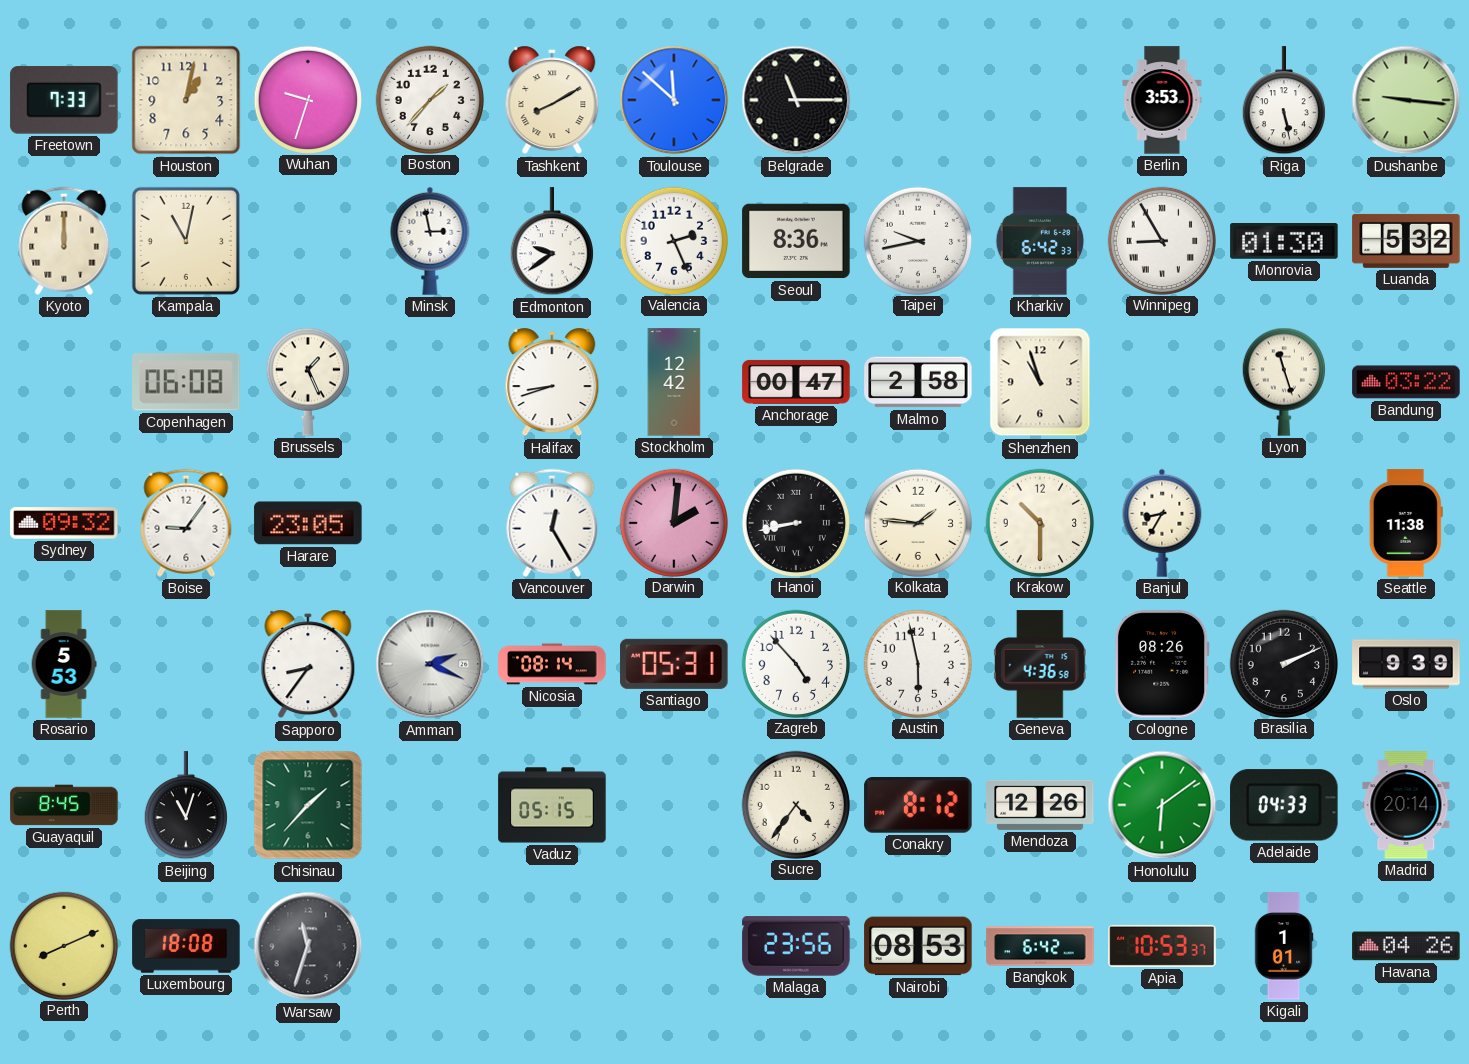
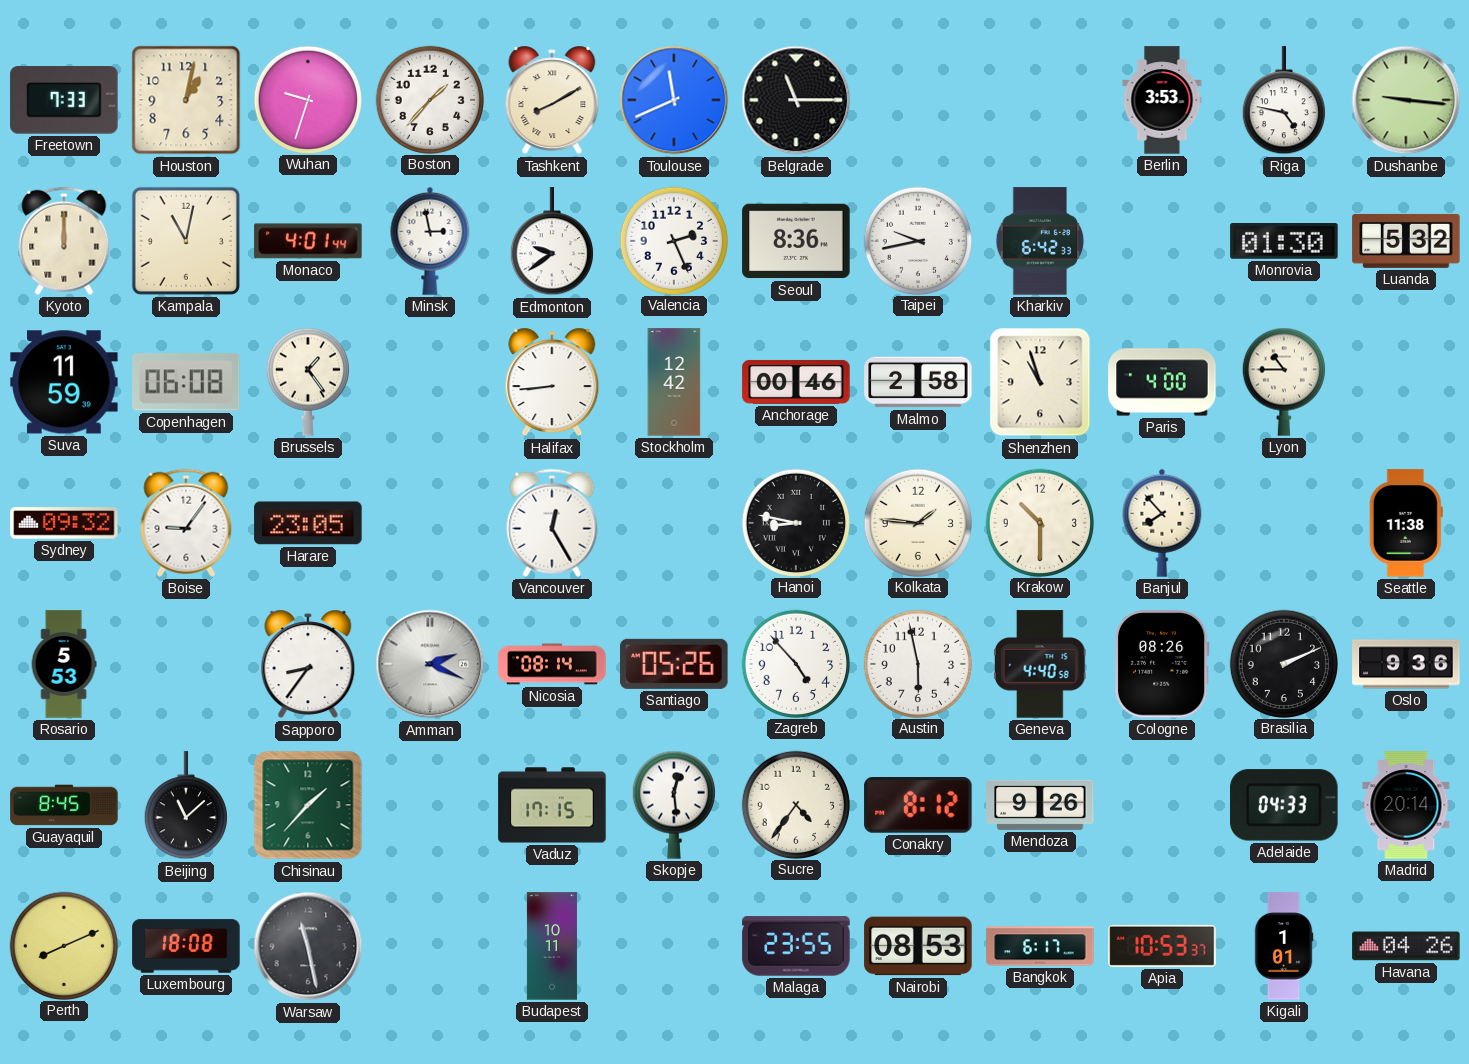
Toulouse: 11:52 -> 11:41 (674, 100)
Riga: 5:28 -> 4:47 (1283, 101)
Monaco: none -> 4:01 (308, 241)
Winnipeg: 8:55 -> none (1161, 240)
Suva: none -> 11:59 (64, 382)
Brussels: 1:26 -> 1:24 (307, 382)
Halifax: 8:42 -> 8:44 (552, 382)
Anchorage: 00:47 -> 00:46 (796, 382)
Paris: none -> 4:00 (1162, 382)
Lyon: 11:27 -> 10:45 (1283, 382)
Bandung: 03:22 -> none (1406, 382)
Darwin: 2:01 -> none (673, 522)
Hanoi: 8:43 -> 8:47 (795, 522)
Banjul: 8:35 -> 7:53 (1162, 523)
Santiago: 05:31 -> 05:26 (674, 664)
Geneva: 4:36 -> 4:40 (1041, 664)
Oslo: 9:39 -> 9:36 (1406, 664)
Beijing: 11:03 -> 11:08 (185, 806)
Vaduz: 05:15 -> 17:15 (552, 805)
Skopje: none -> 12:29 (673, 805)
Mendoza: 12:26 -> 9:26 (1040, 805)
Honolulu: 6:09 -> none (1162, 805)
Warsaw: 11:33 -> 11:28 (308, 946)
Budapest: none -> 10:11 (552, 946)
Malaga: 23:56 -> 23:55 (796, 946)
Bangkok: 6:42 -> 6:17 (1040, 946)
